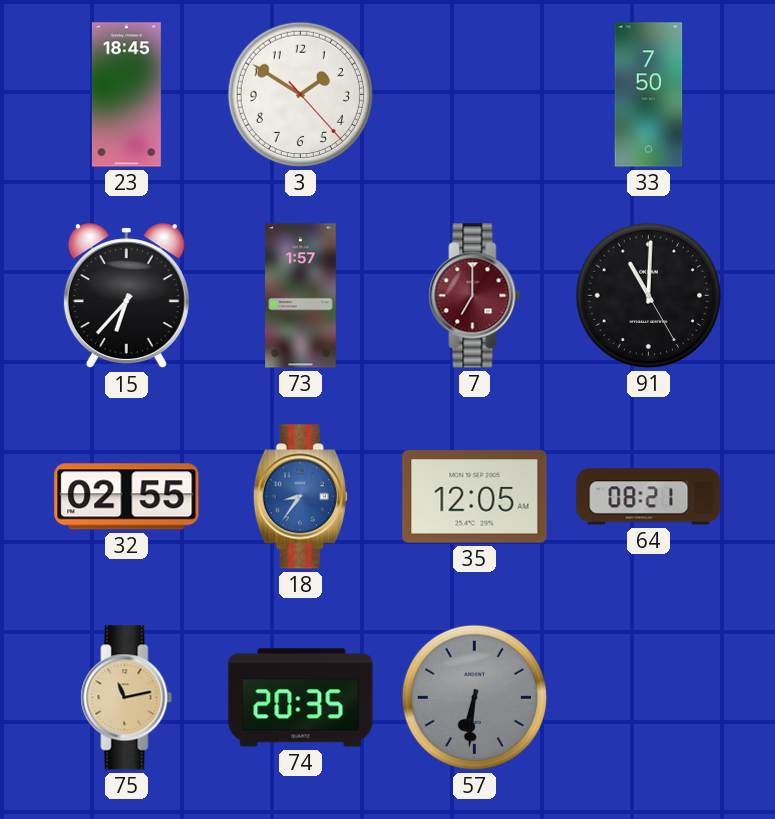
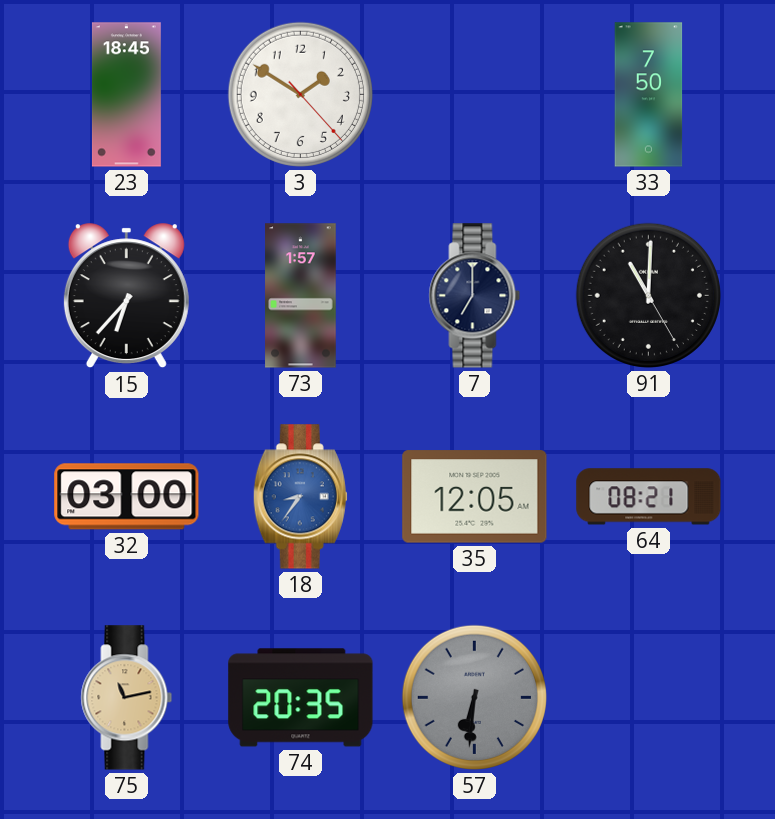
7 dial: burgundy -> navy (475, 296)
32: 02:55 -> 03:00 (127, 497)
